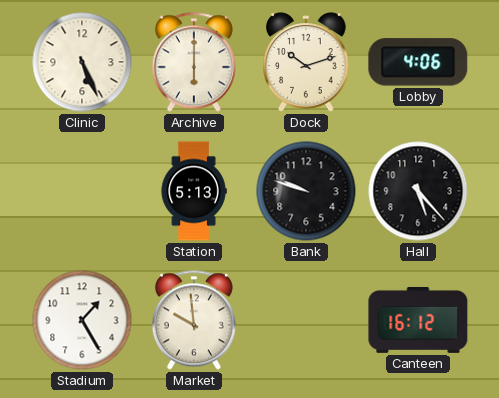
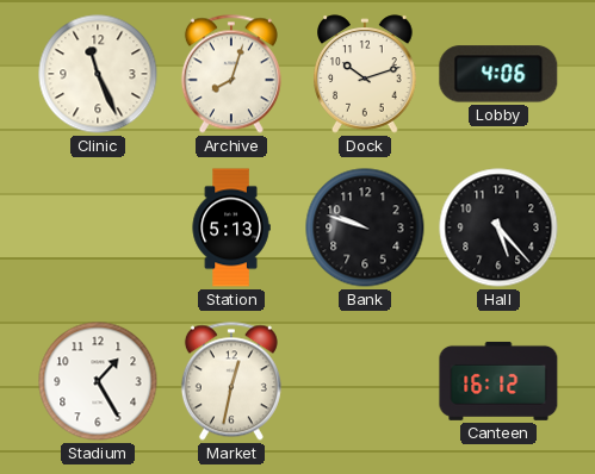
Clinic: 5:26 -> 11:26 (98, 74)
Archive: 6:00 -> 8:03 (231, 74)
Market: 9:59 -> 12:32 (231, 381)
